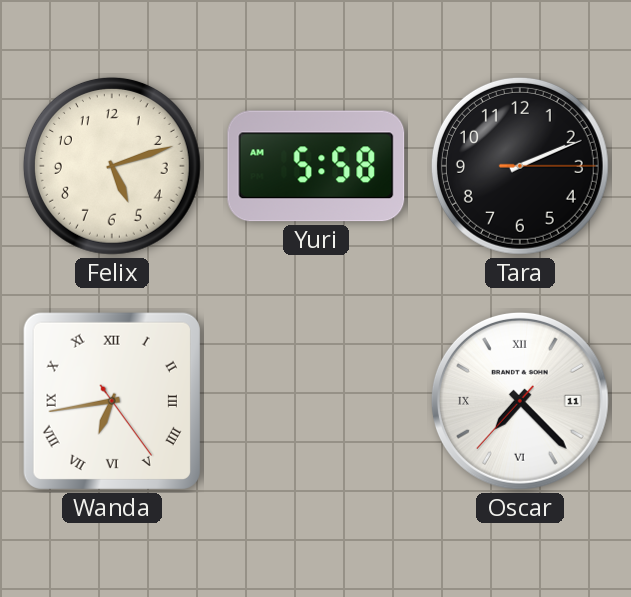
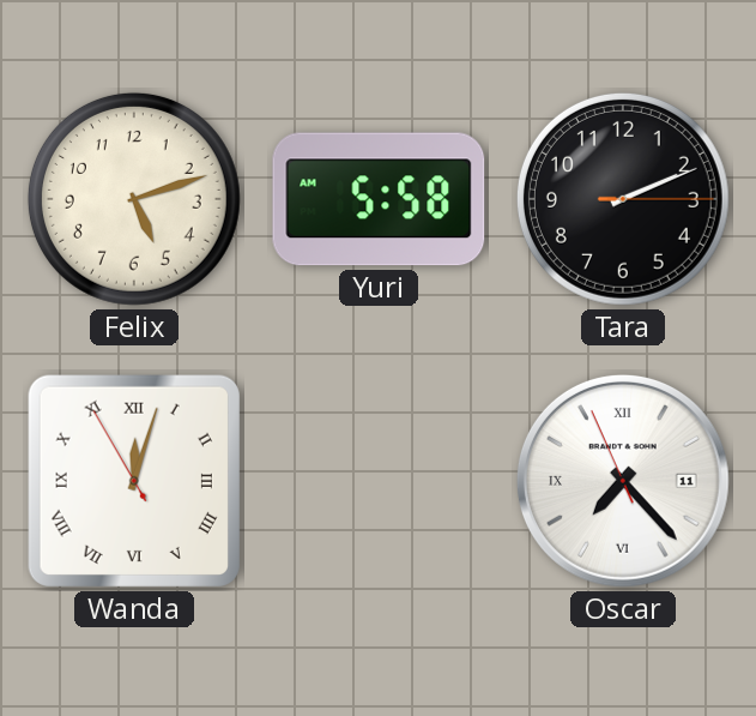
Wanda: 6:43 -> 12:02 (134, 481)
Oscar: 7:22:37 -> 7:22:56 (623, 481)
